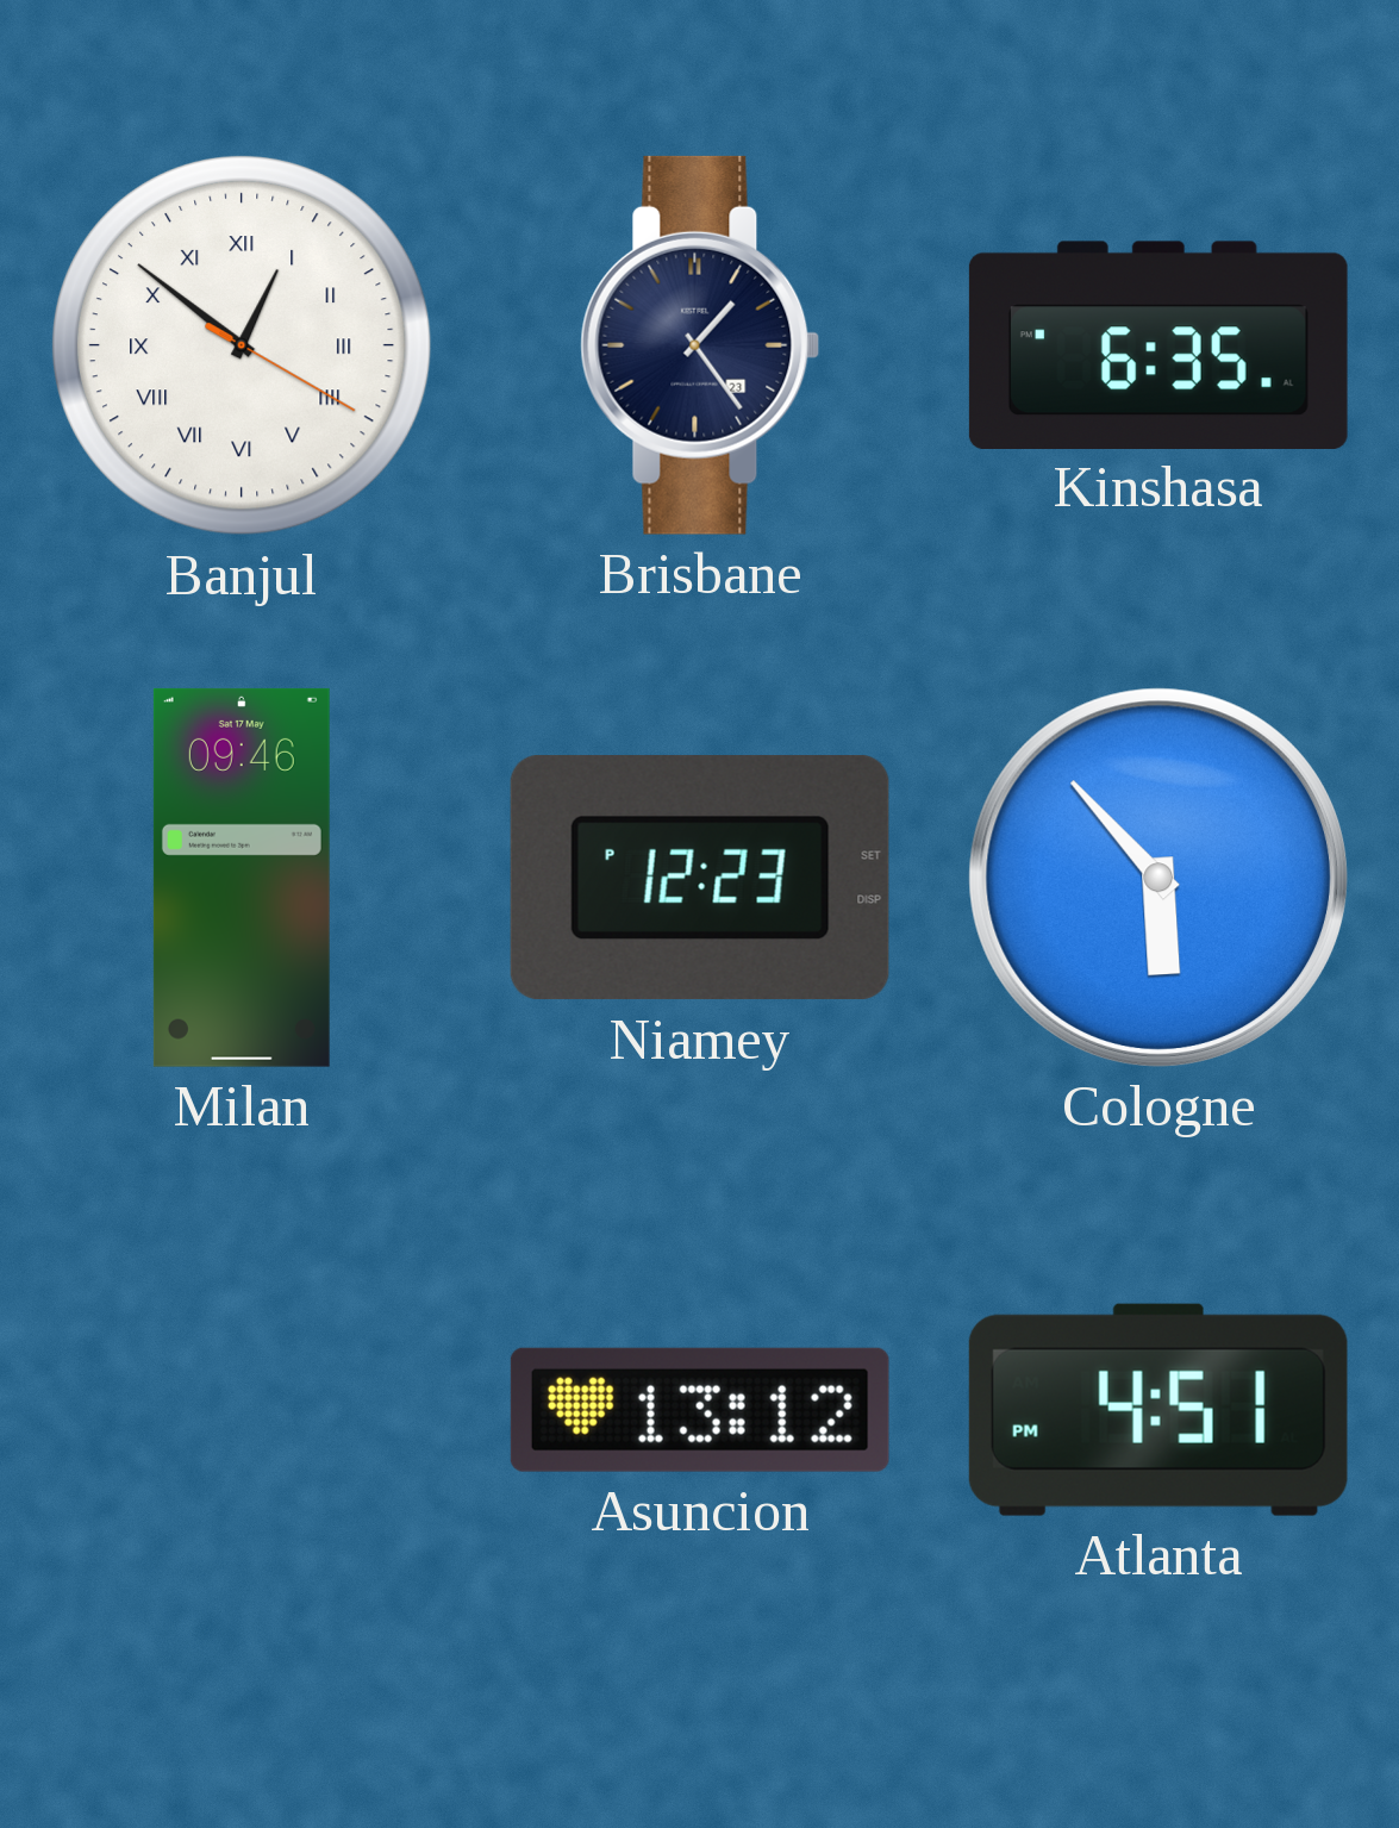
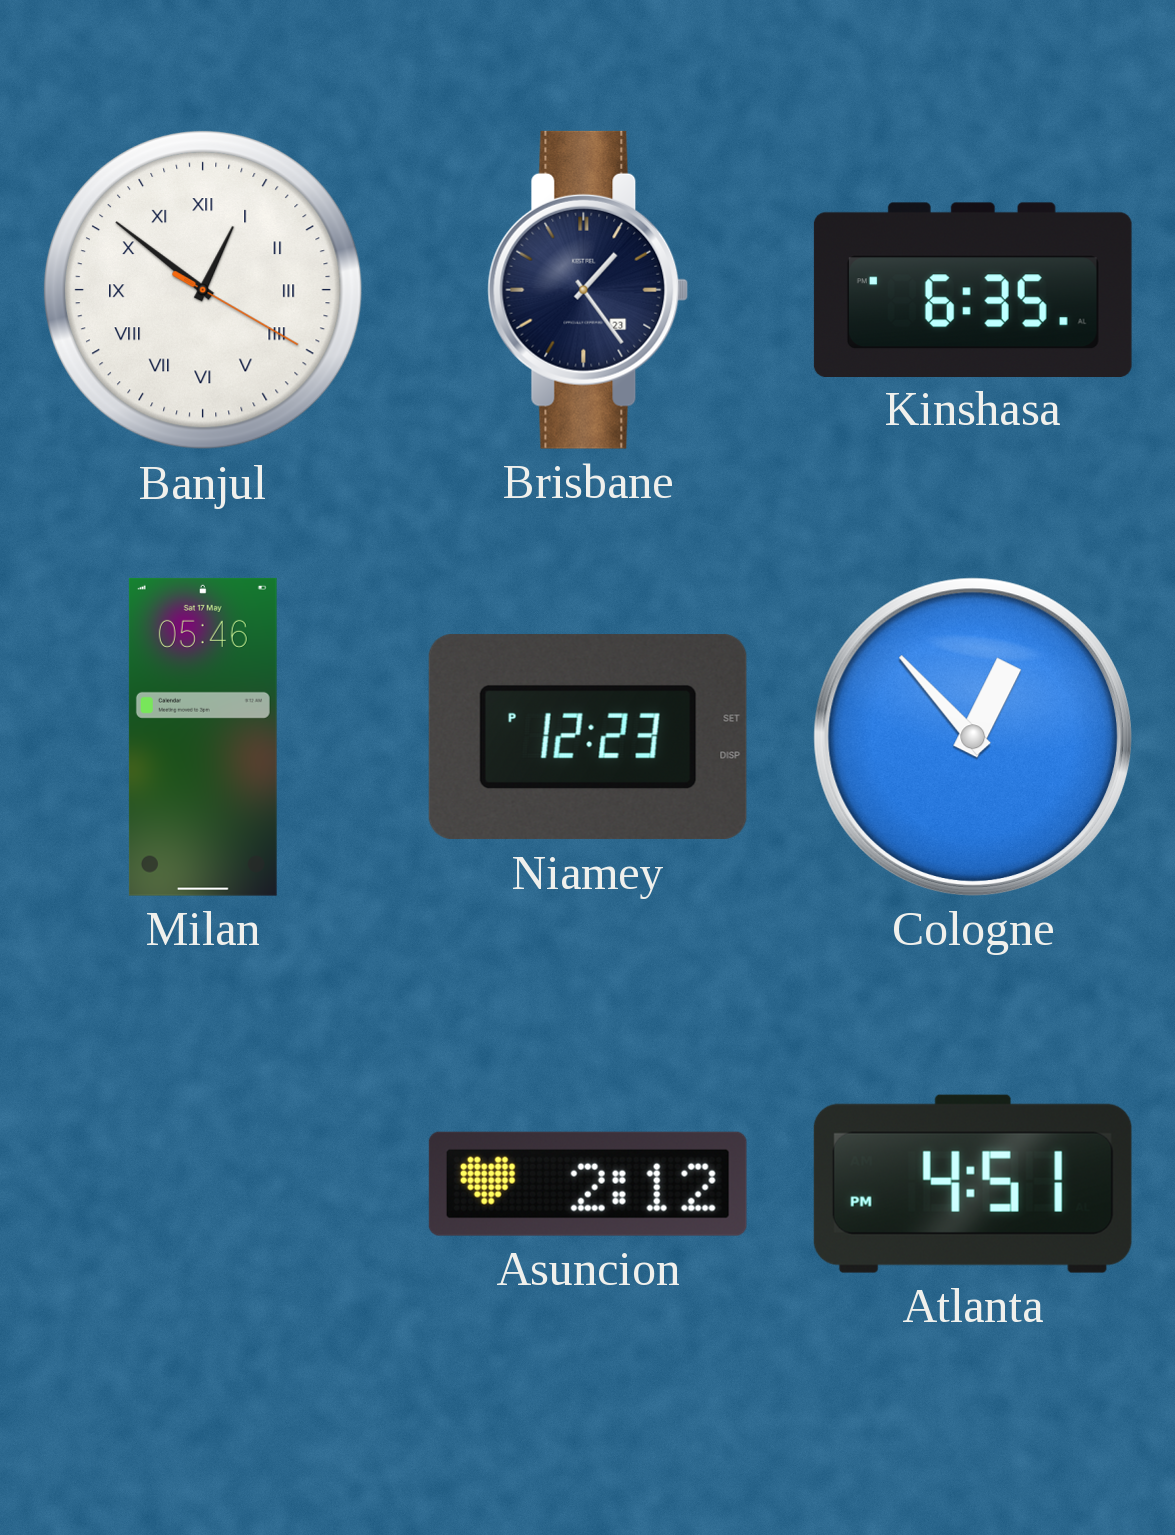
Milan: 09:46 -> 05:46 (203, 737)
Cologne: 5:53 -> 12:53 (973, 737)
Asuncion: 13:12 -> 2:12 (588, 1184)
